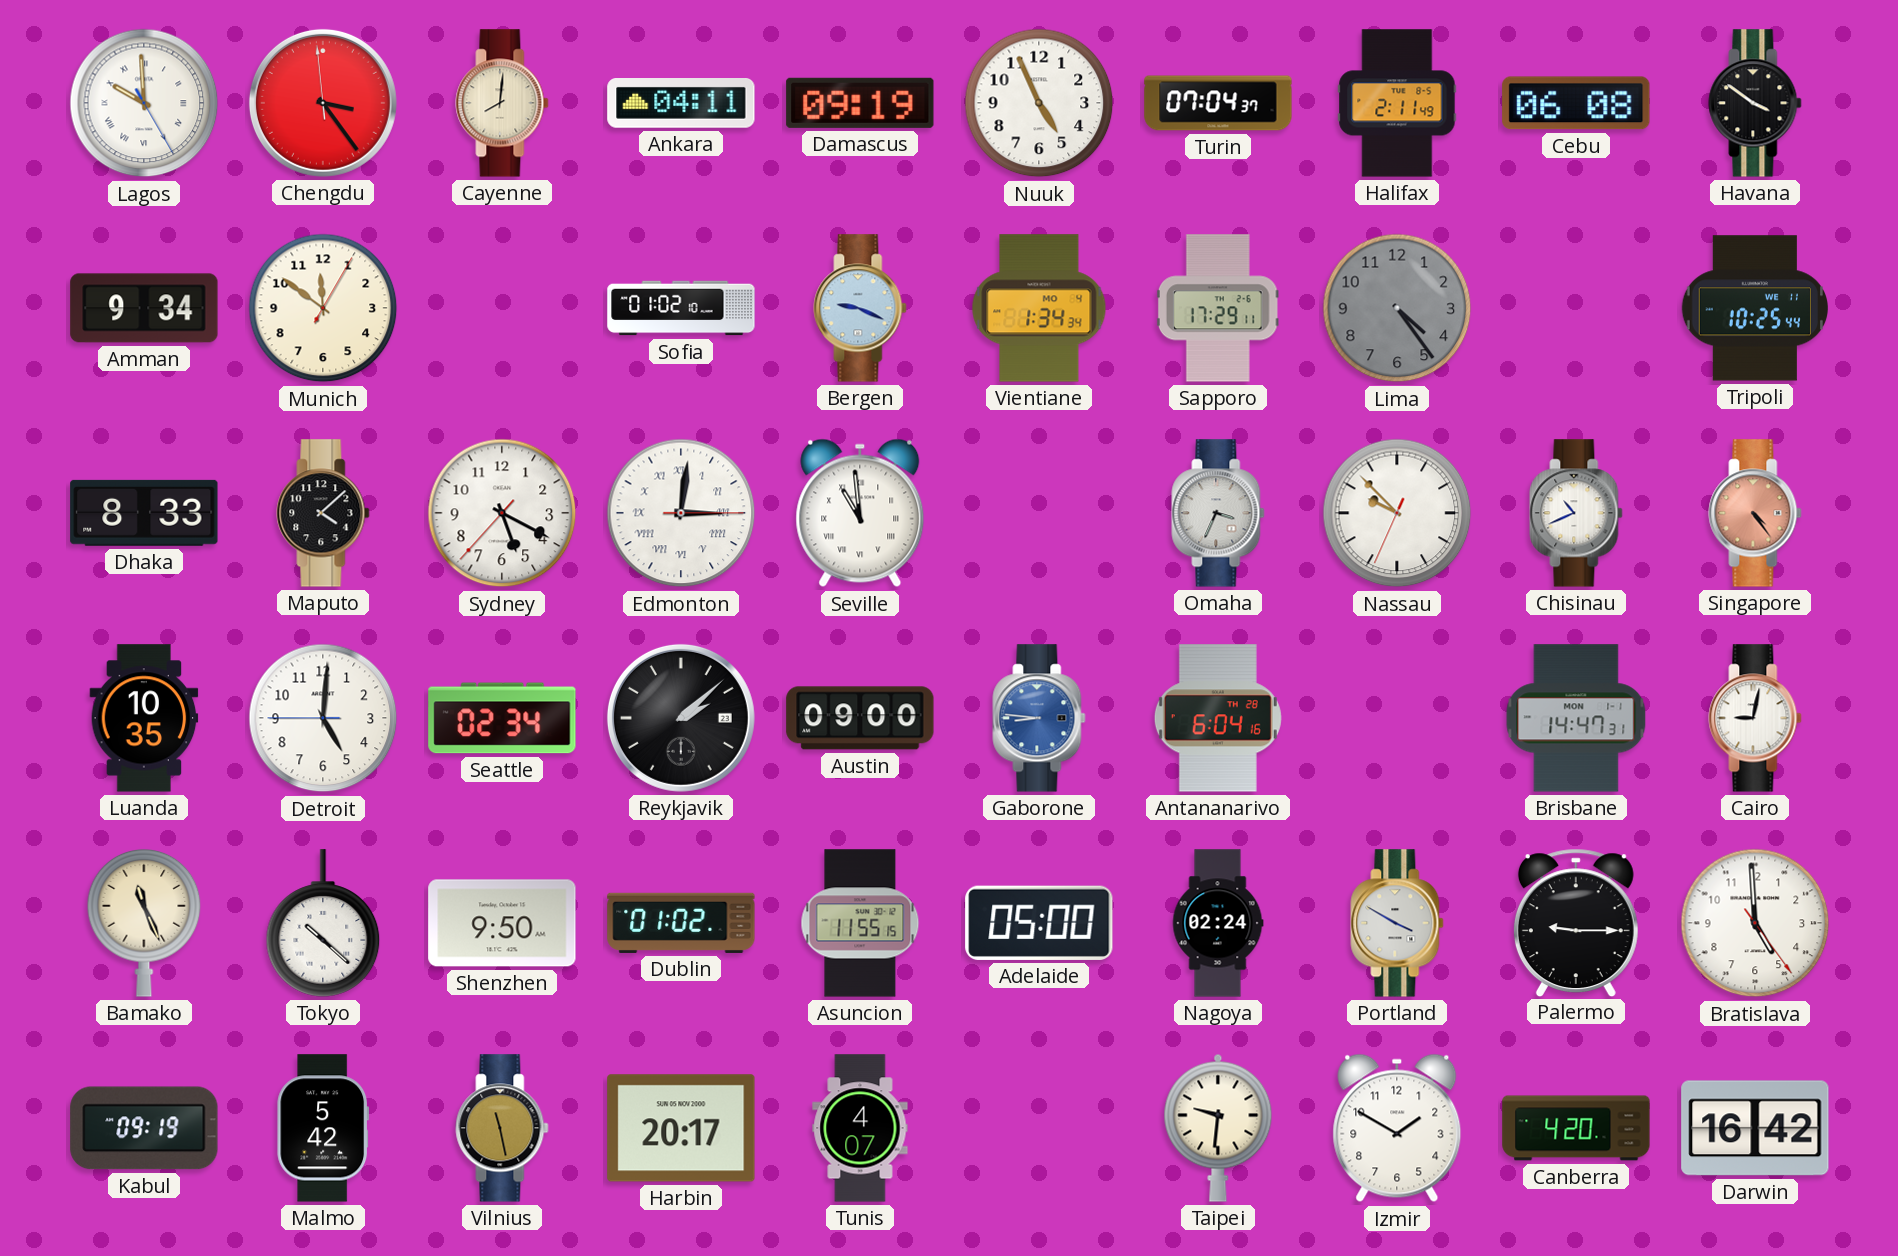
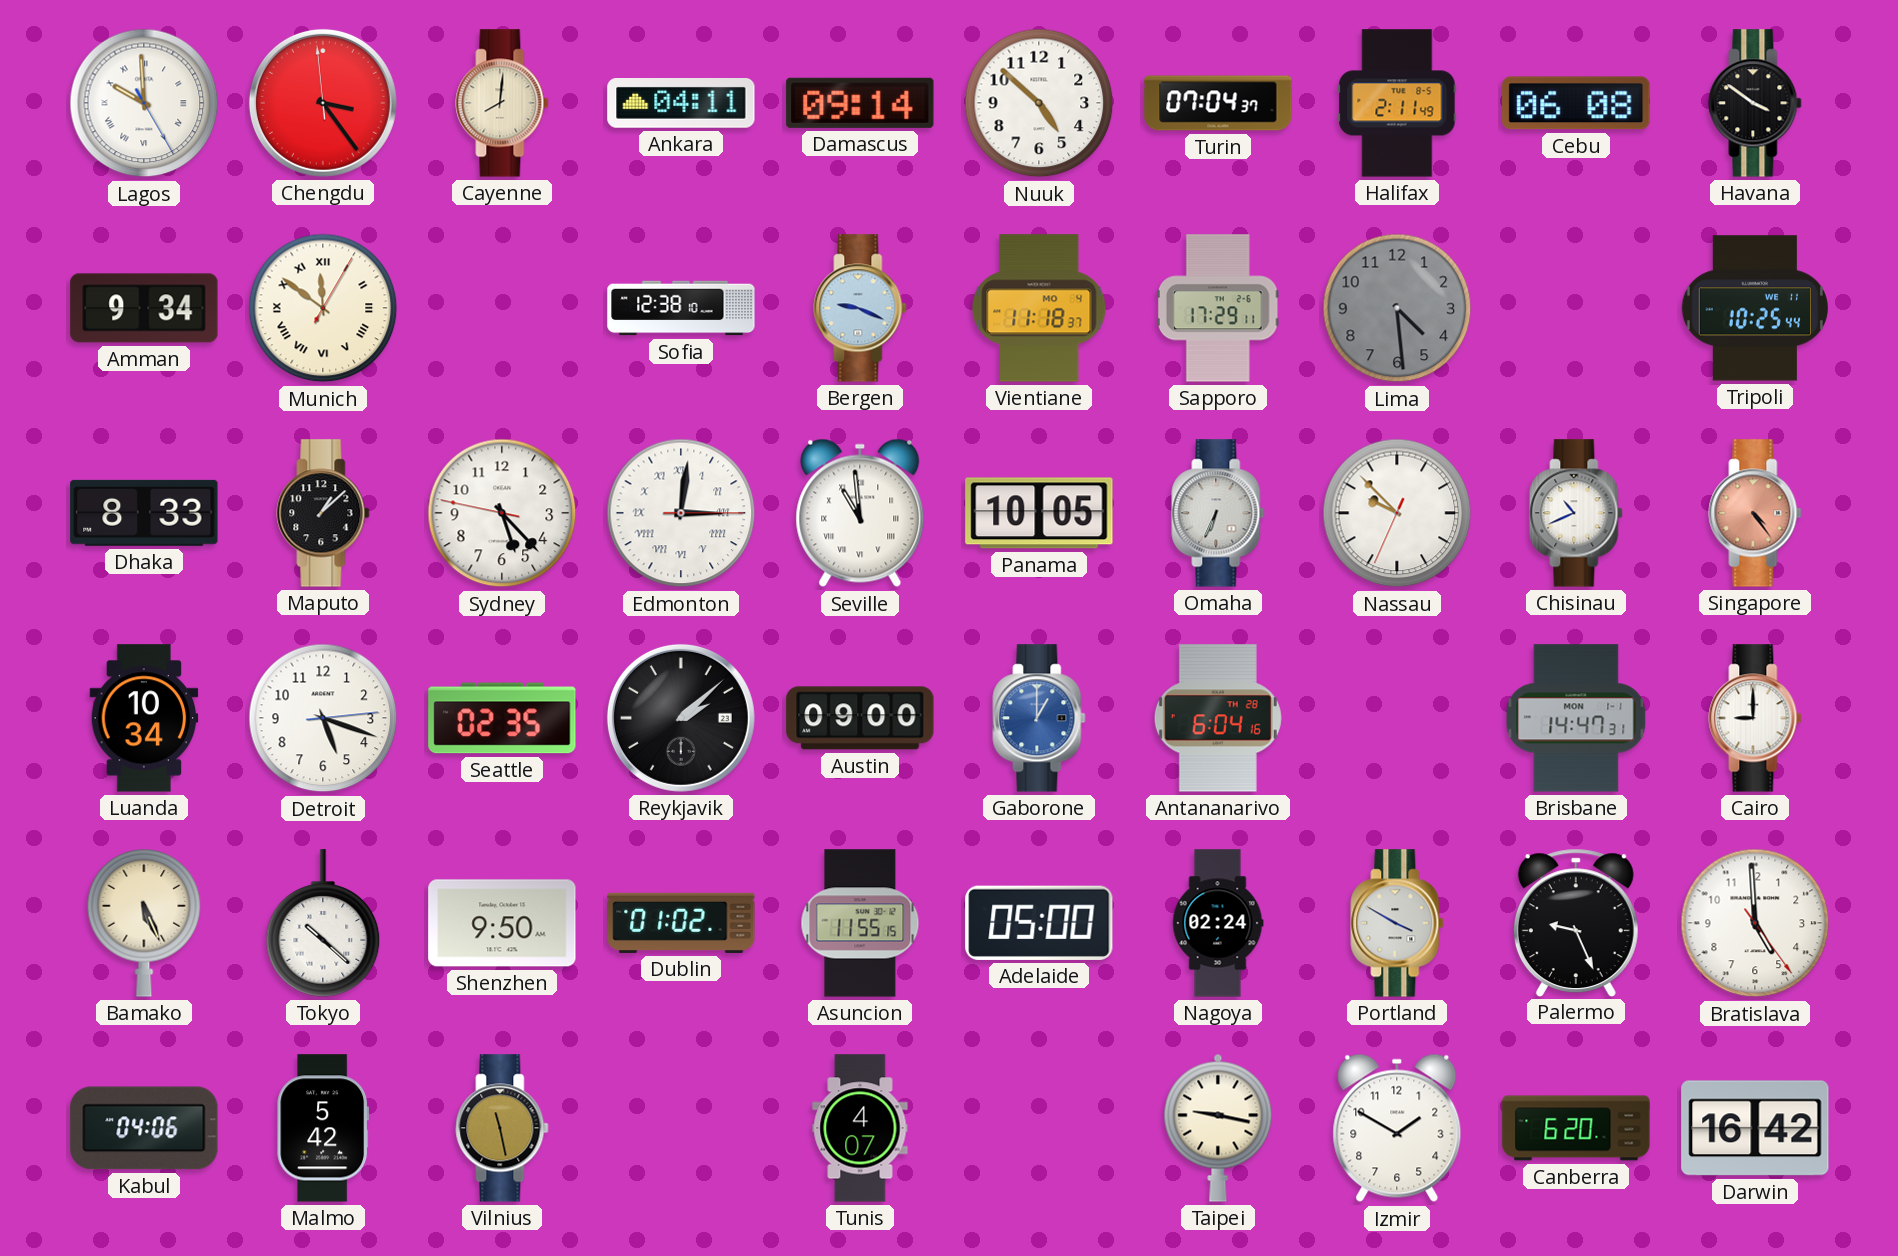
Damascus: 09:19 -> 09:14 (860, 103)
Nuuk: 4:56 -> 4:52 (1039, 103)
Munich numerals: Arabic -> Roman (323, 308)
Sofia: 01:02 -> 12:38 (681, 308)
Vientiane: 1:34 -> 11:18 (1039, 308)
Lima: 4:24 -> 4:29 (1397, 308)
Maputo: 4:08 -> 1:08 (323, 513)
Sydney: 5:19 -> 5:22 (502, 513)
Panama: none -> 10:05 (1039, 513)
Omaha: 3:34 -> 6:34 (1218, 513)
Luanda: 10:35 -> 10:34 (144, 718)
Detroit: 5:00 -> 5:18 (323, 718)
Seattle: 02:34 -> 02:35 (502, 718)
Gaborone: 8:46 -> 1:00 (1039, 718)
Cairo: 9:02 -> 9:00 (1755, 718)
Bamako: 11:26 -> 5:26 (144, 923)
Palermo: 9:15 -> 9:26 (1576, 922)
Kabul: 09:19 -> 04:06 (144, 1128)
Harbin: 20:17 -> none (681, 1128)
Taipei: 9:31 -> 9:17 (1218, 1128)
Canberra: 4:20 -> 6:20 (1576, 1128)
